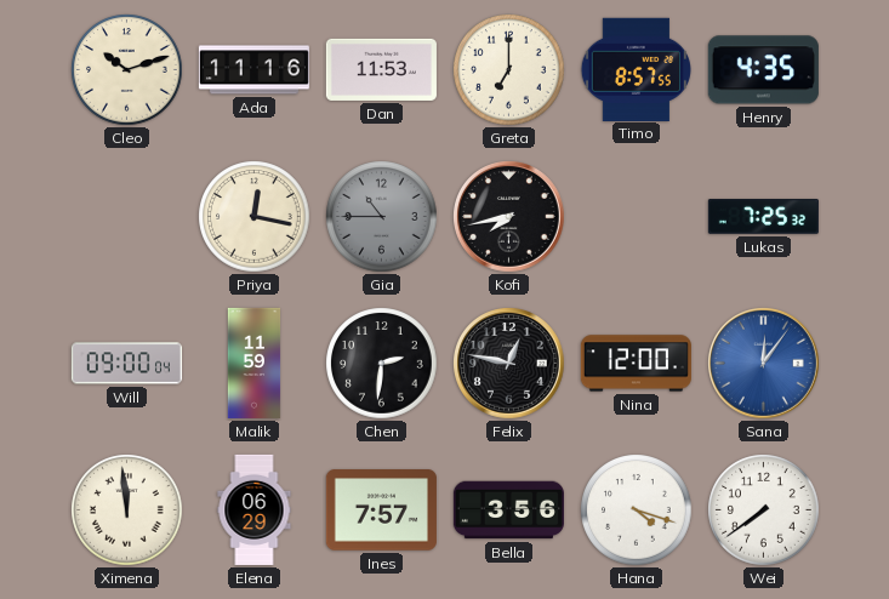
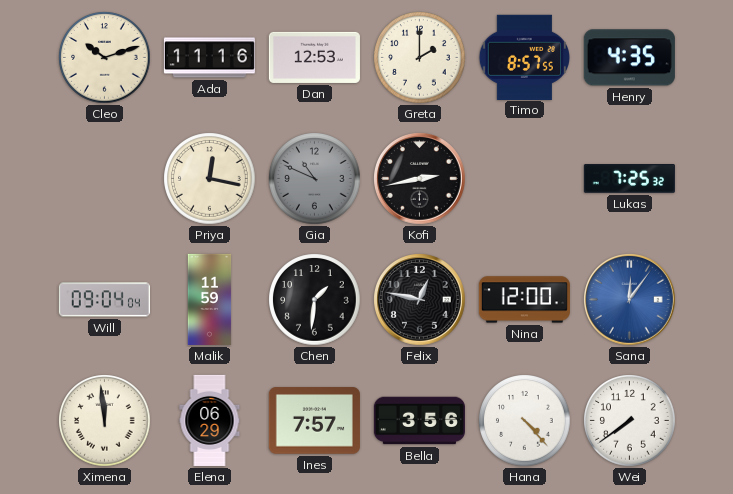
Dan: 11:53 -> 12:53 (314, 57)
Greta: 7:00 -> 2:00 (420, 58)
Gia: 10:45 -> 10:49 (315, 179)
Kofi: 7:43 -> 2:43 (420, 179)
Will: 09:00 -> 09:04 (104, 300)
Chen: 2:31 -> 1:31 (315, 300)
Hana: 4:18 -> 4:23 (525, 421)
